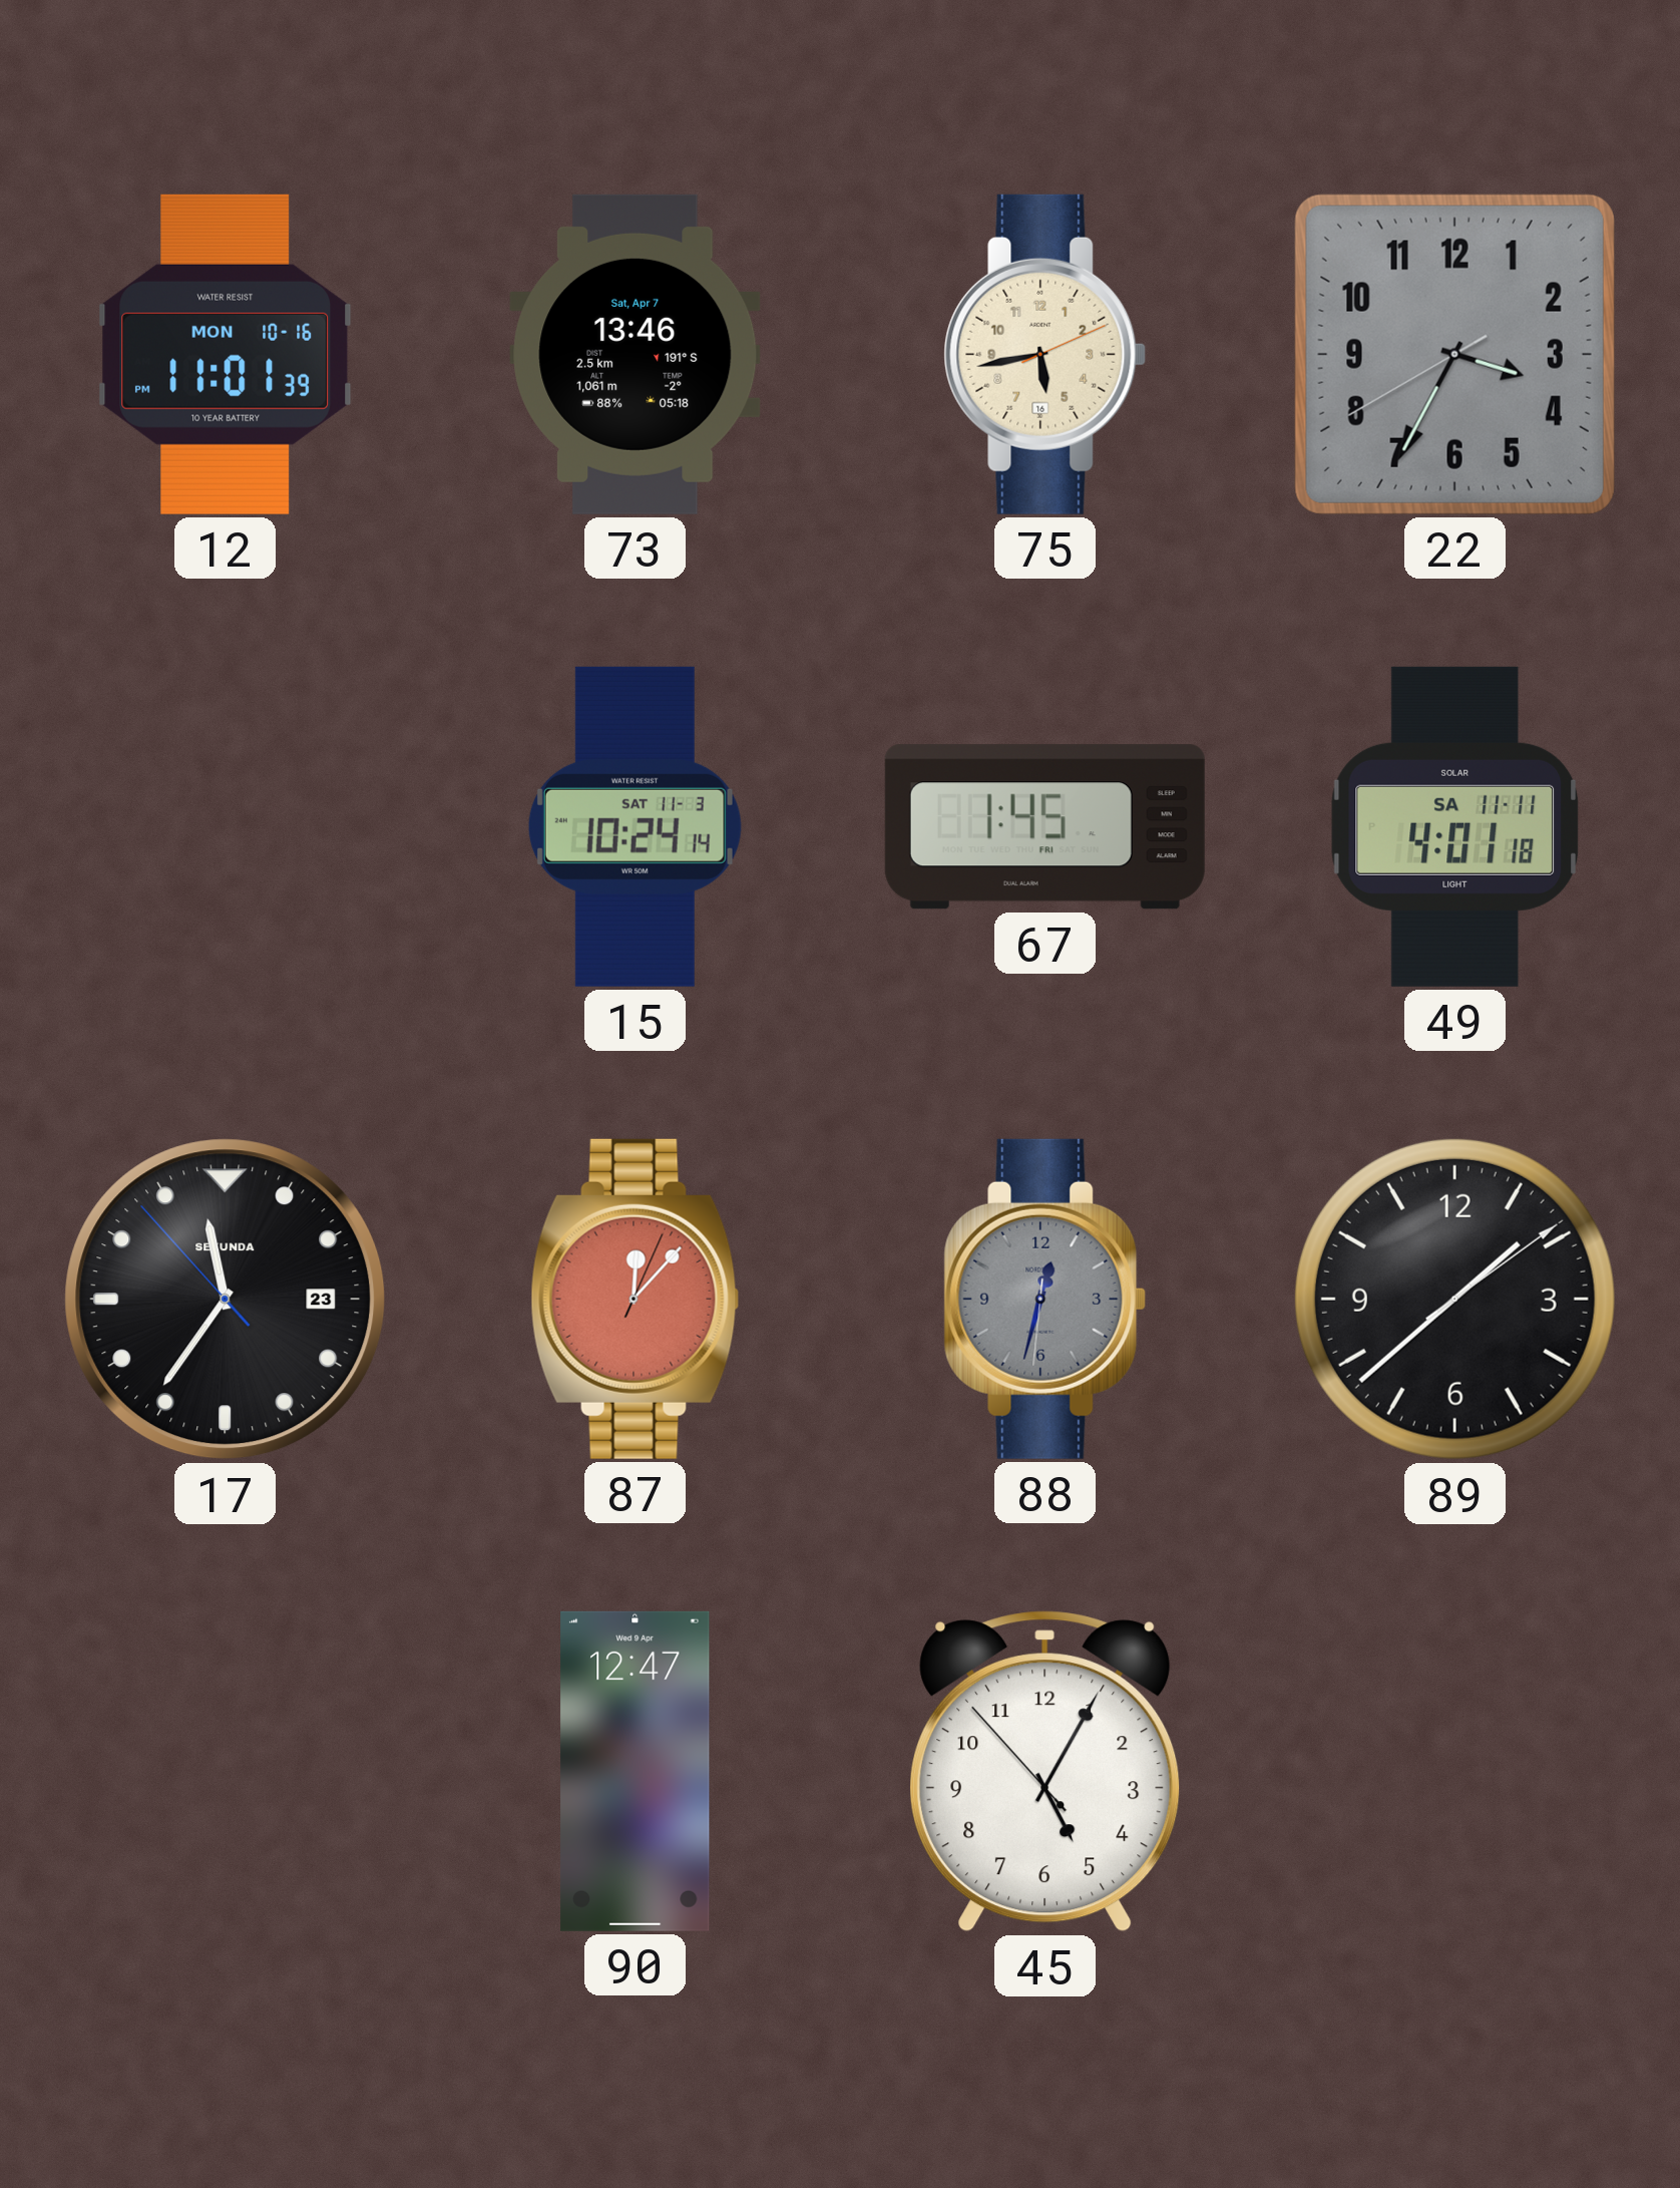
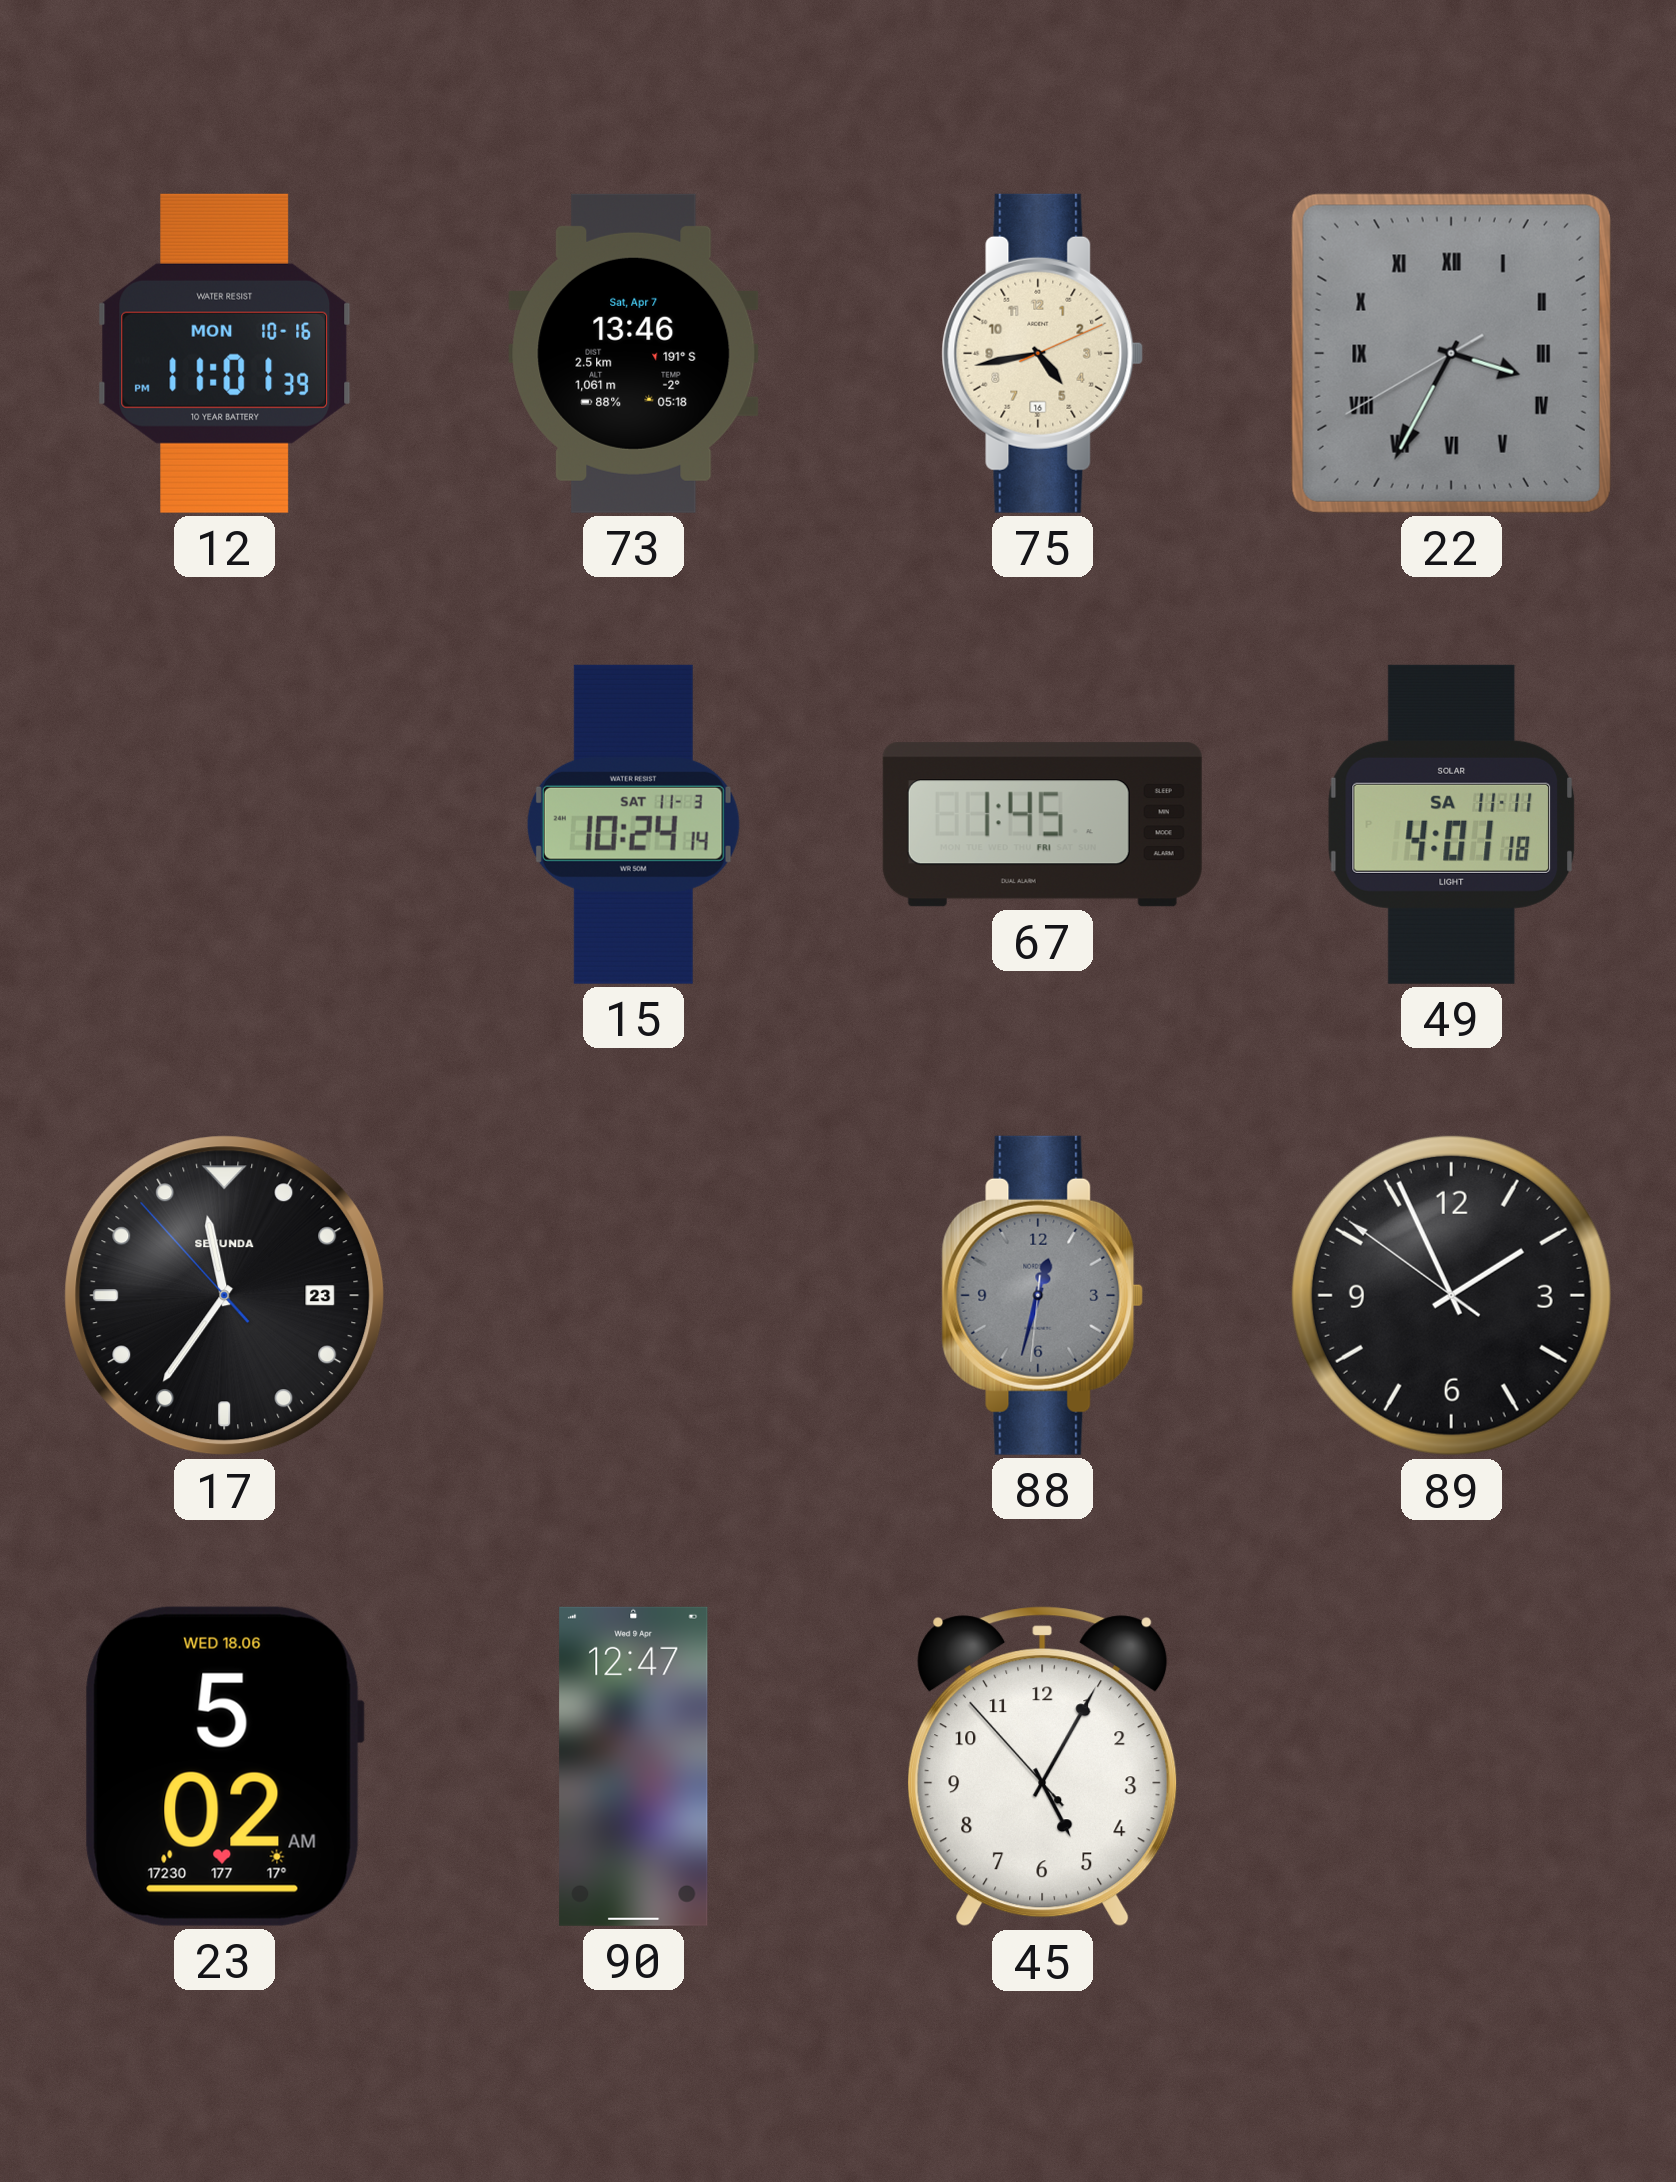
75: 5:43 -> 4:43 (1043, 353)
22 numerals: Arabic -> Roman (1451, 353)
87: 12:07 -> none (636, 1299)
89: 1:38 -> 1:55 (1451, 1295)
23: none -> 5:02 (224, 1766)
